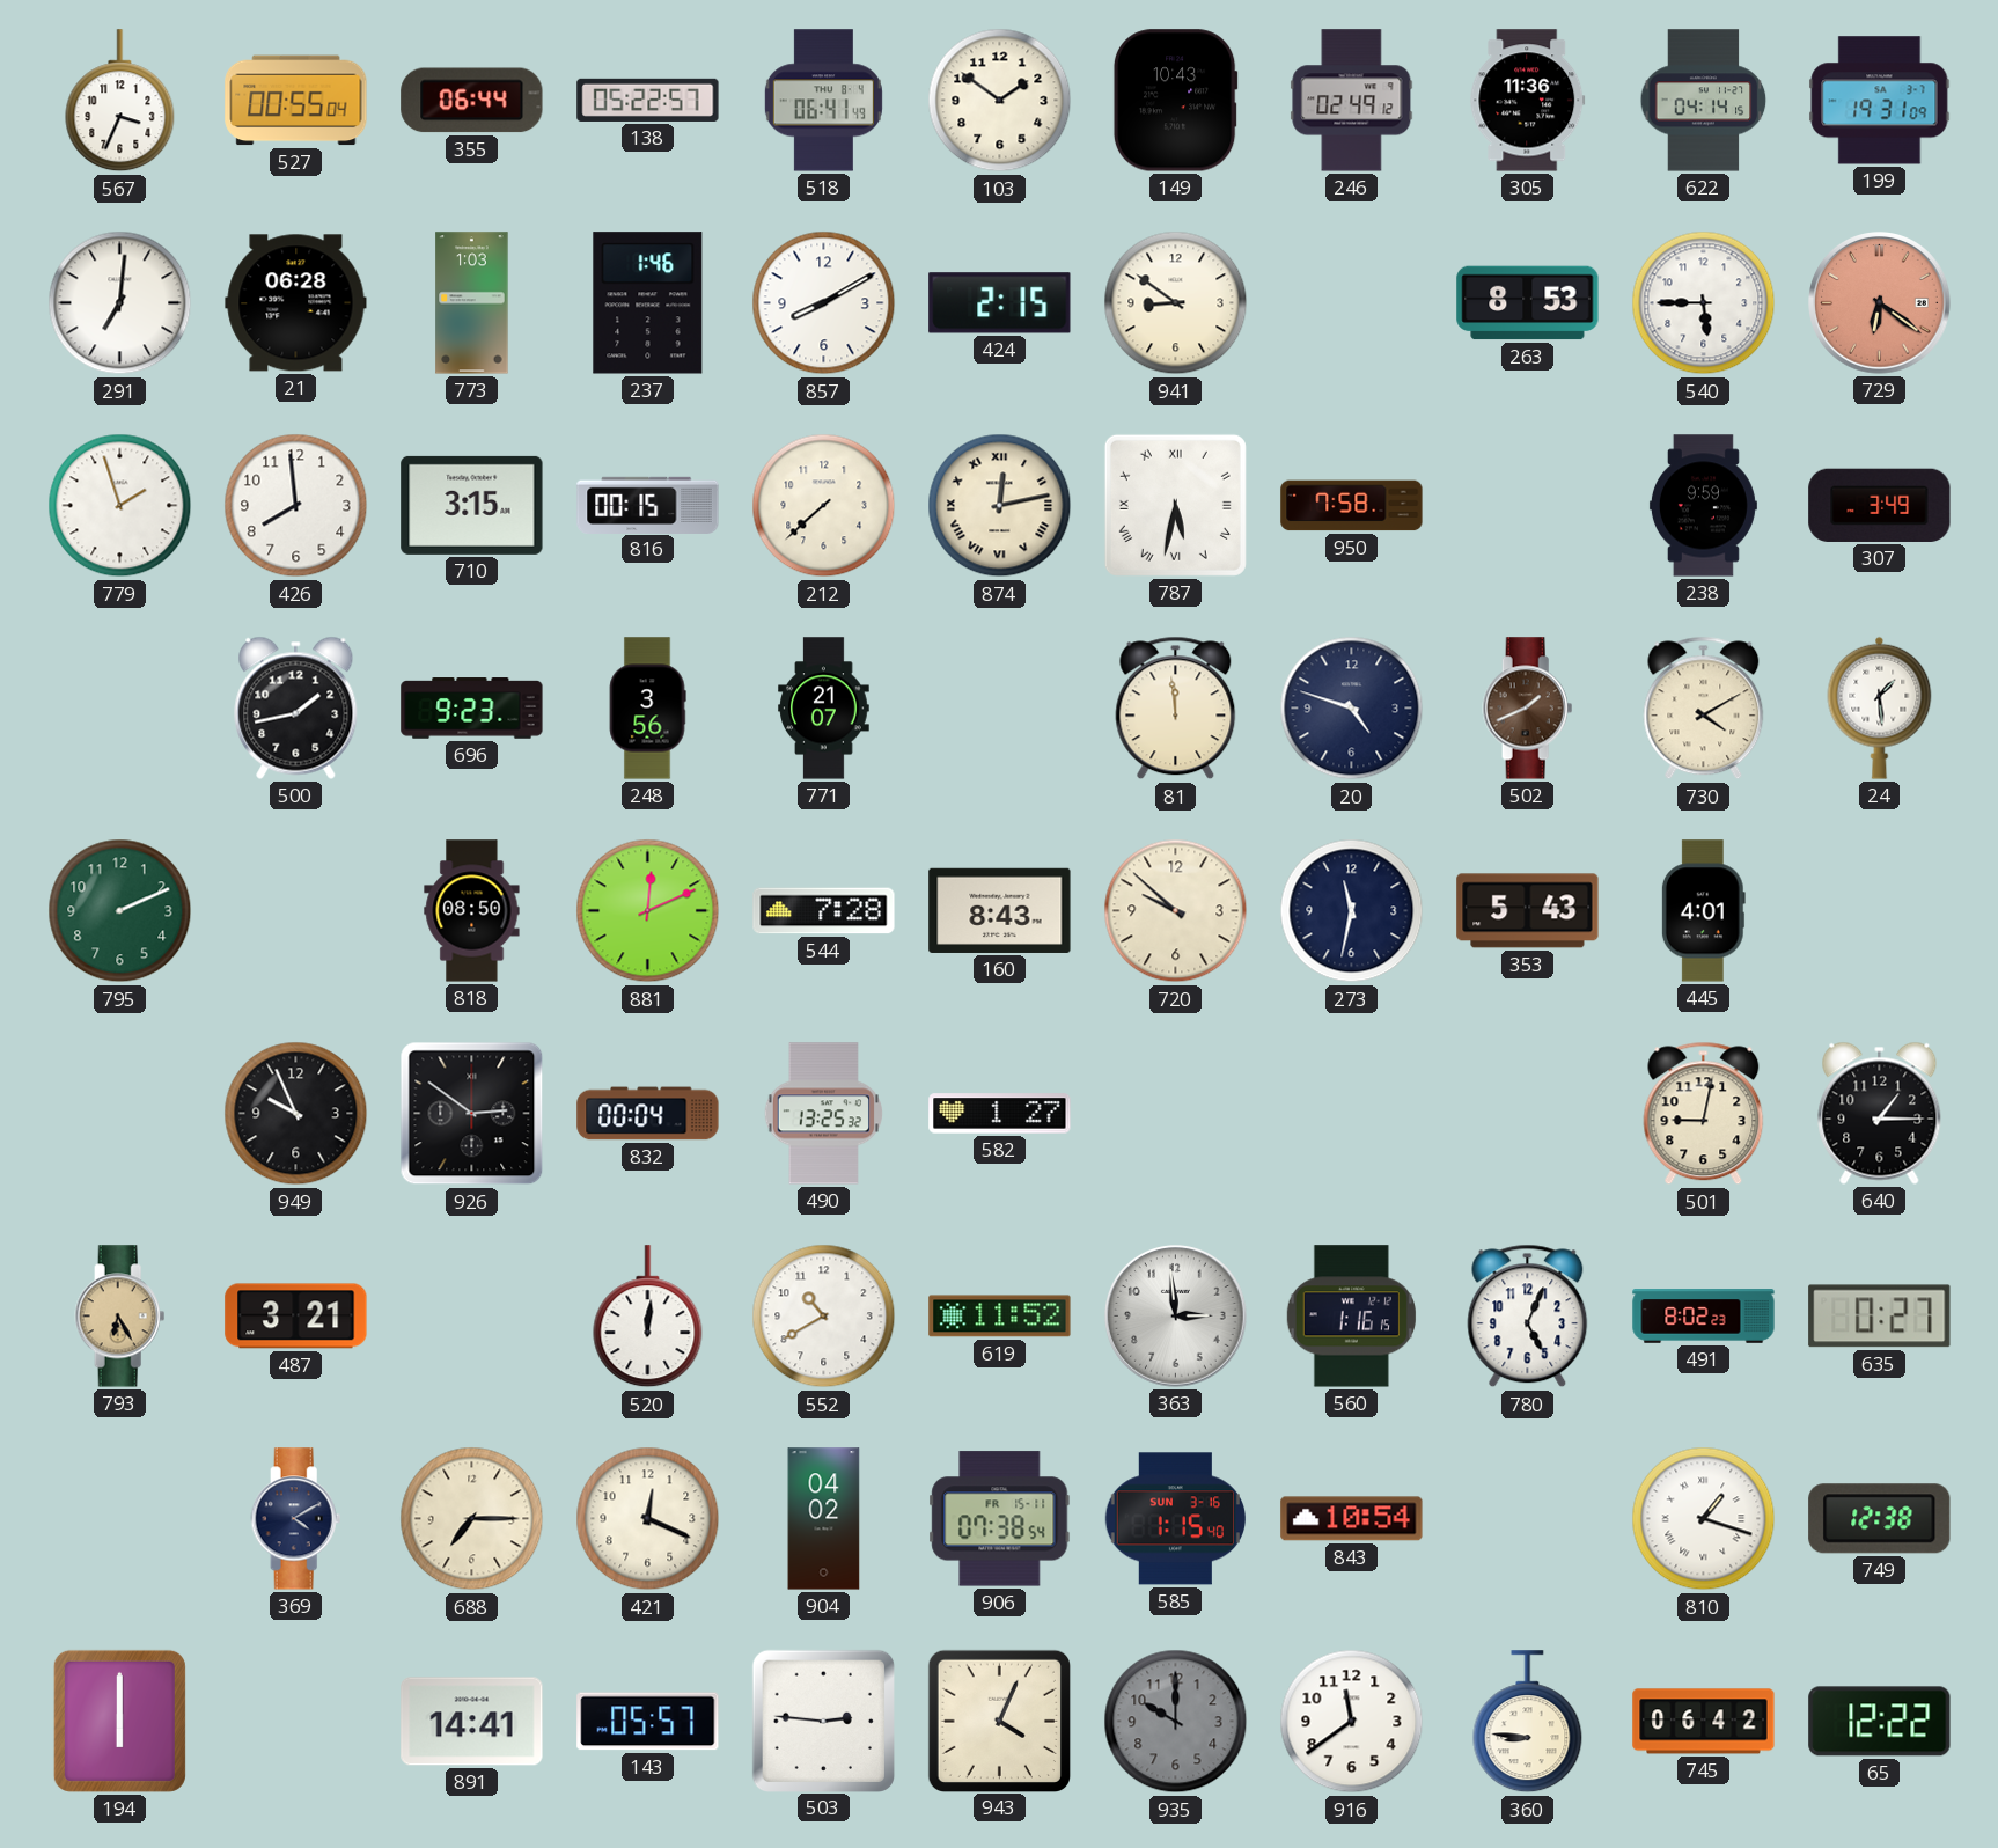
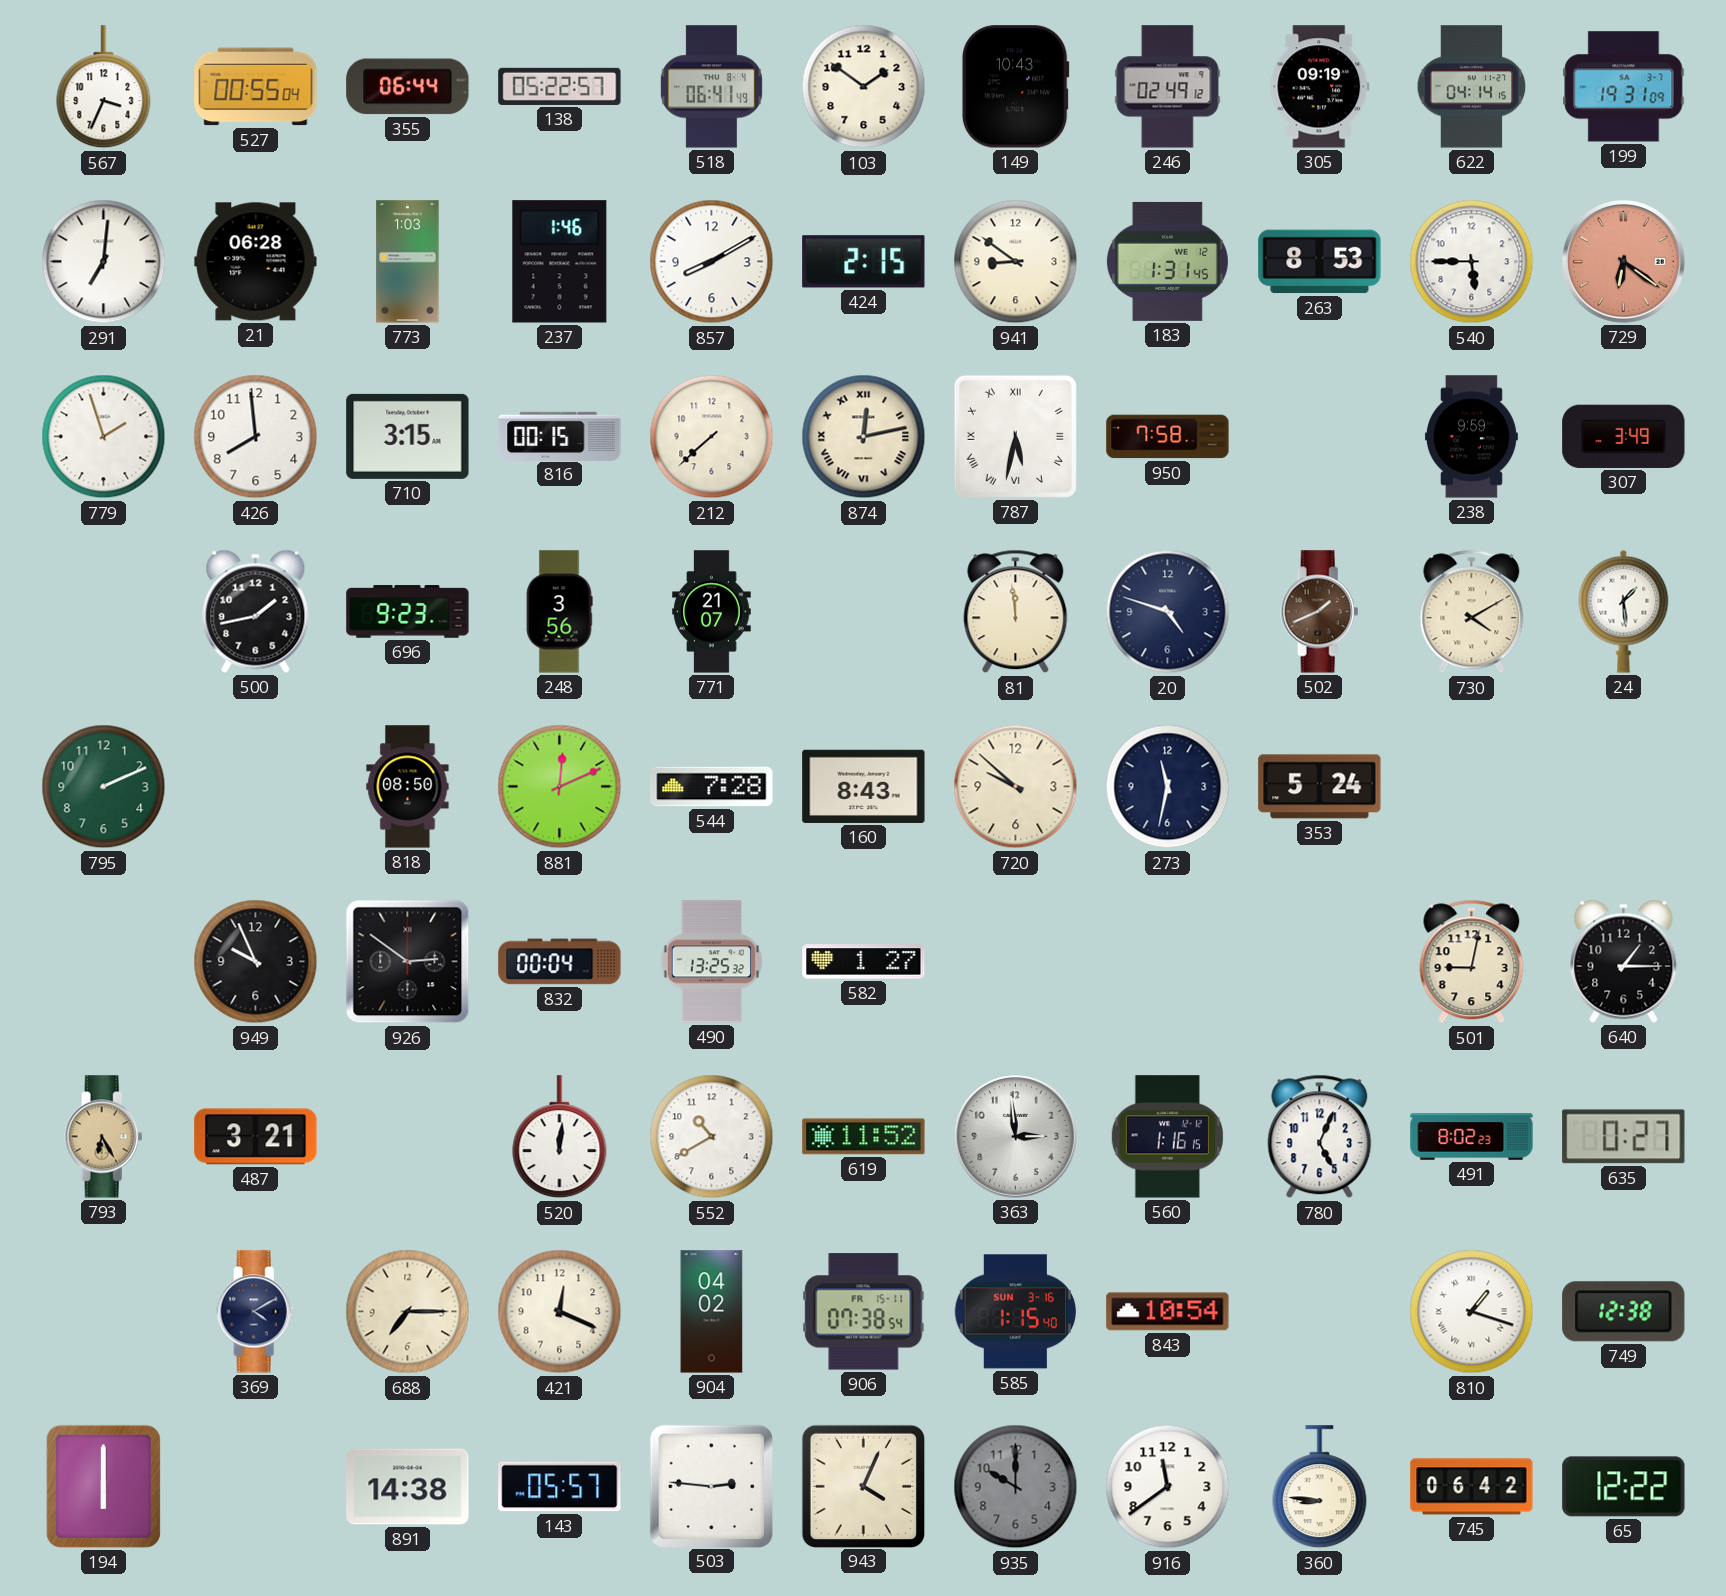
305: 11:36 -> 09:19 (1320, 87)
183: none -> 1:31 (1167, 261)
353: 5:43 -> 5:24 (1320, 787)
445: 4:01 -> none (1703, 911)
891: 14:41 -> 14:38 (408, 1487)
